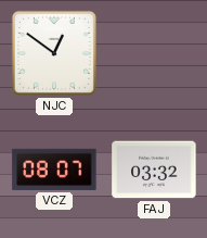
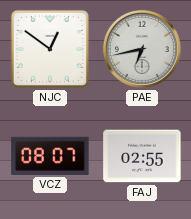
PAE: none -> 6:43 (142, 49)
FAJ: 03:32 -> 02:55 (142, 156)
